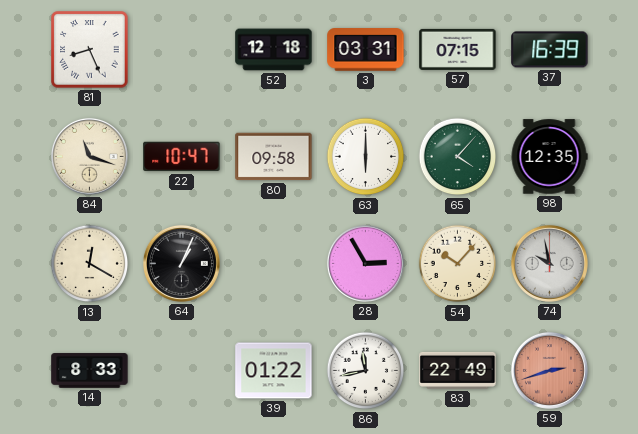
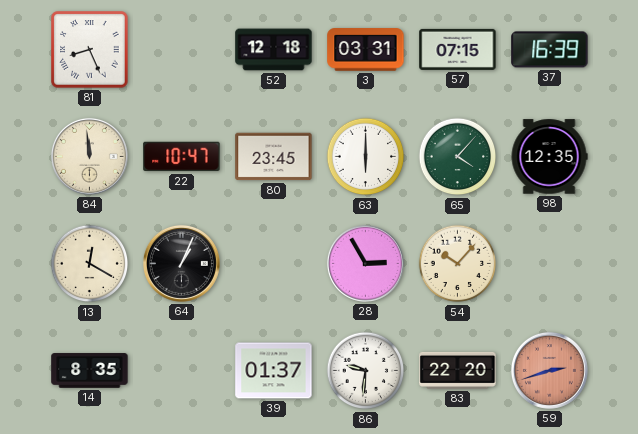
84: 11:18 -> 11:59 (89, 156)
80: 09:58 -> 23:45 (274, 157)
74: 9:58 -> none (549, 263)
14: 8:33 -> 8:35 (90, 371)
39: 01:22 -> 01:37 (274, 371)
86: 11:43 -> 9:31 (366, 371)
83: 22:49 -> 22:20 (458, 370)
